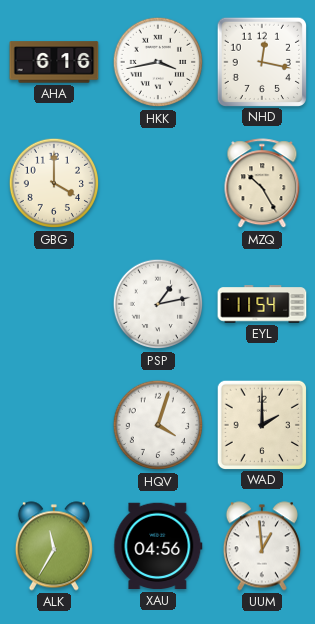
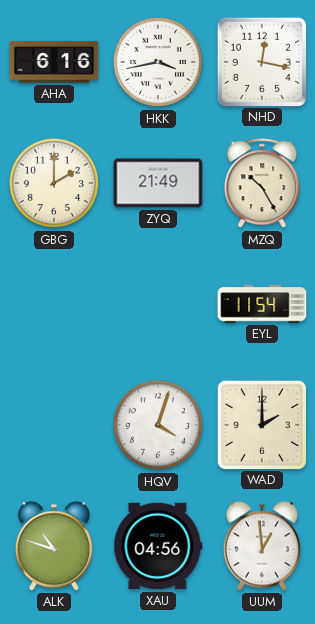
GBG: 4:00 -> 2:00 (54, 183)
ZYQ: none -> 21:49 (158, 183)
PSP: 1:13 -> none (158, 304)
ALK: 11:35 -> 10:48 (54, 546)
